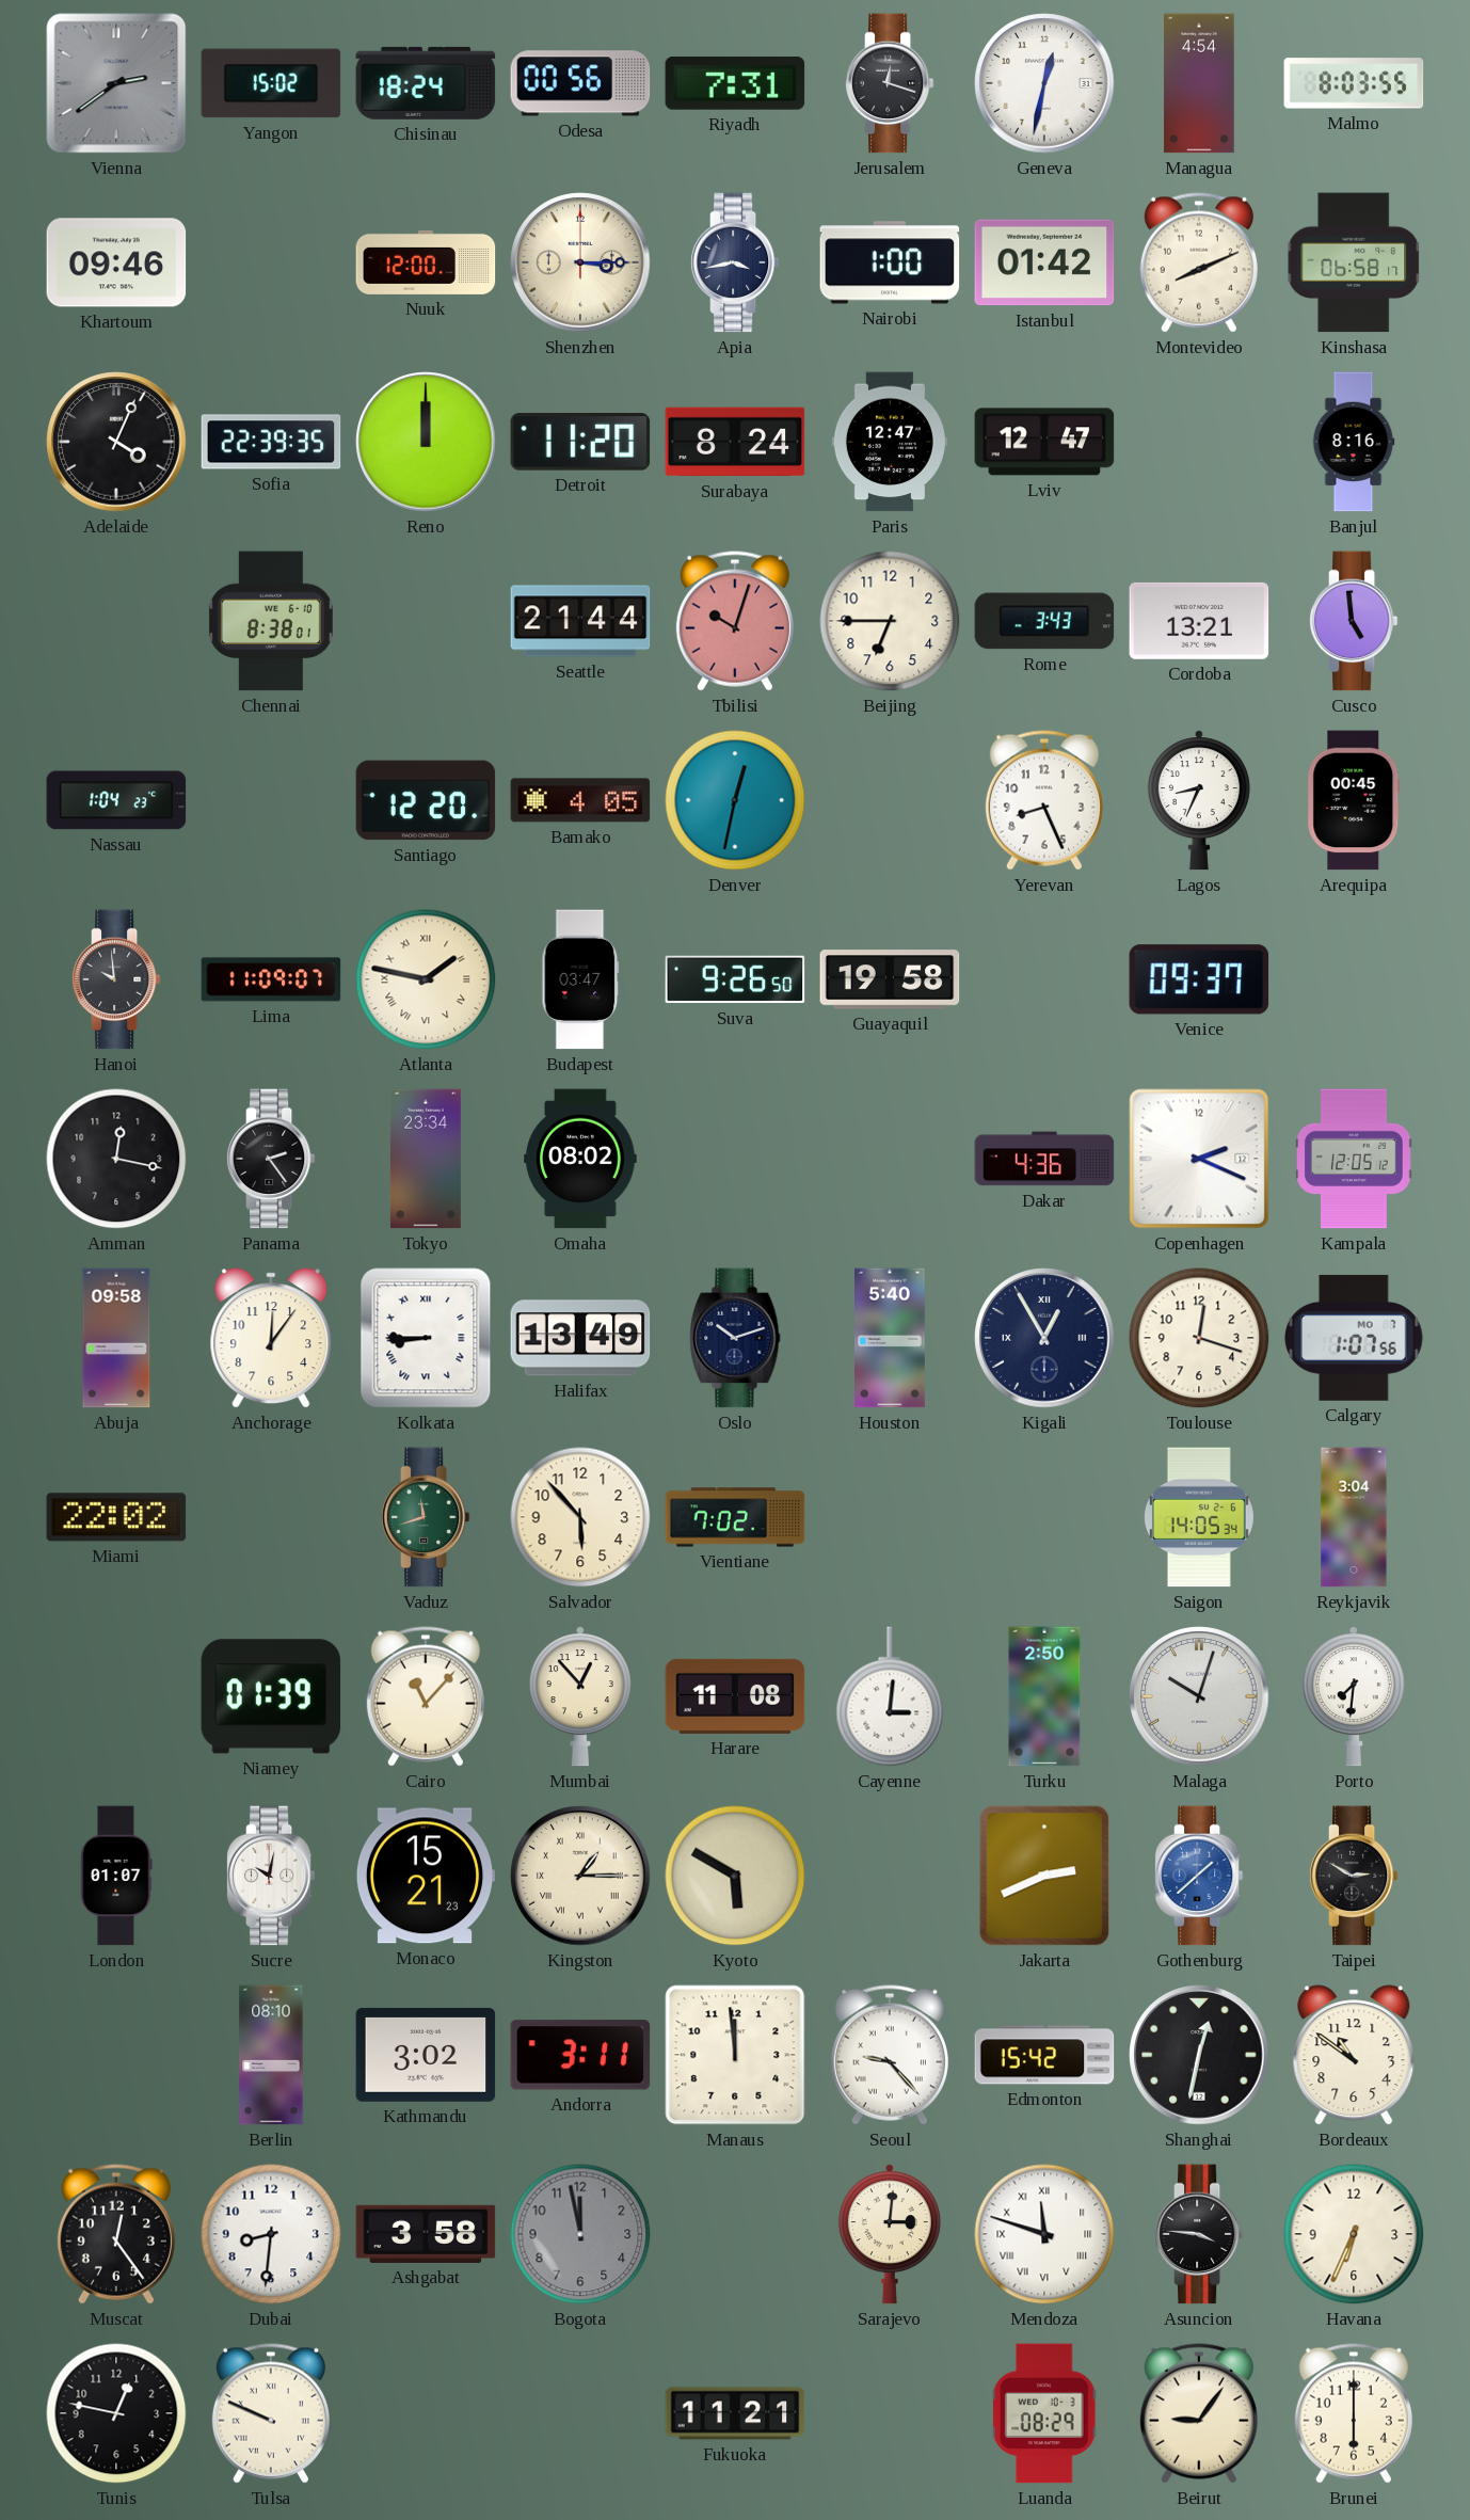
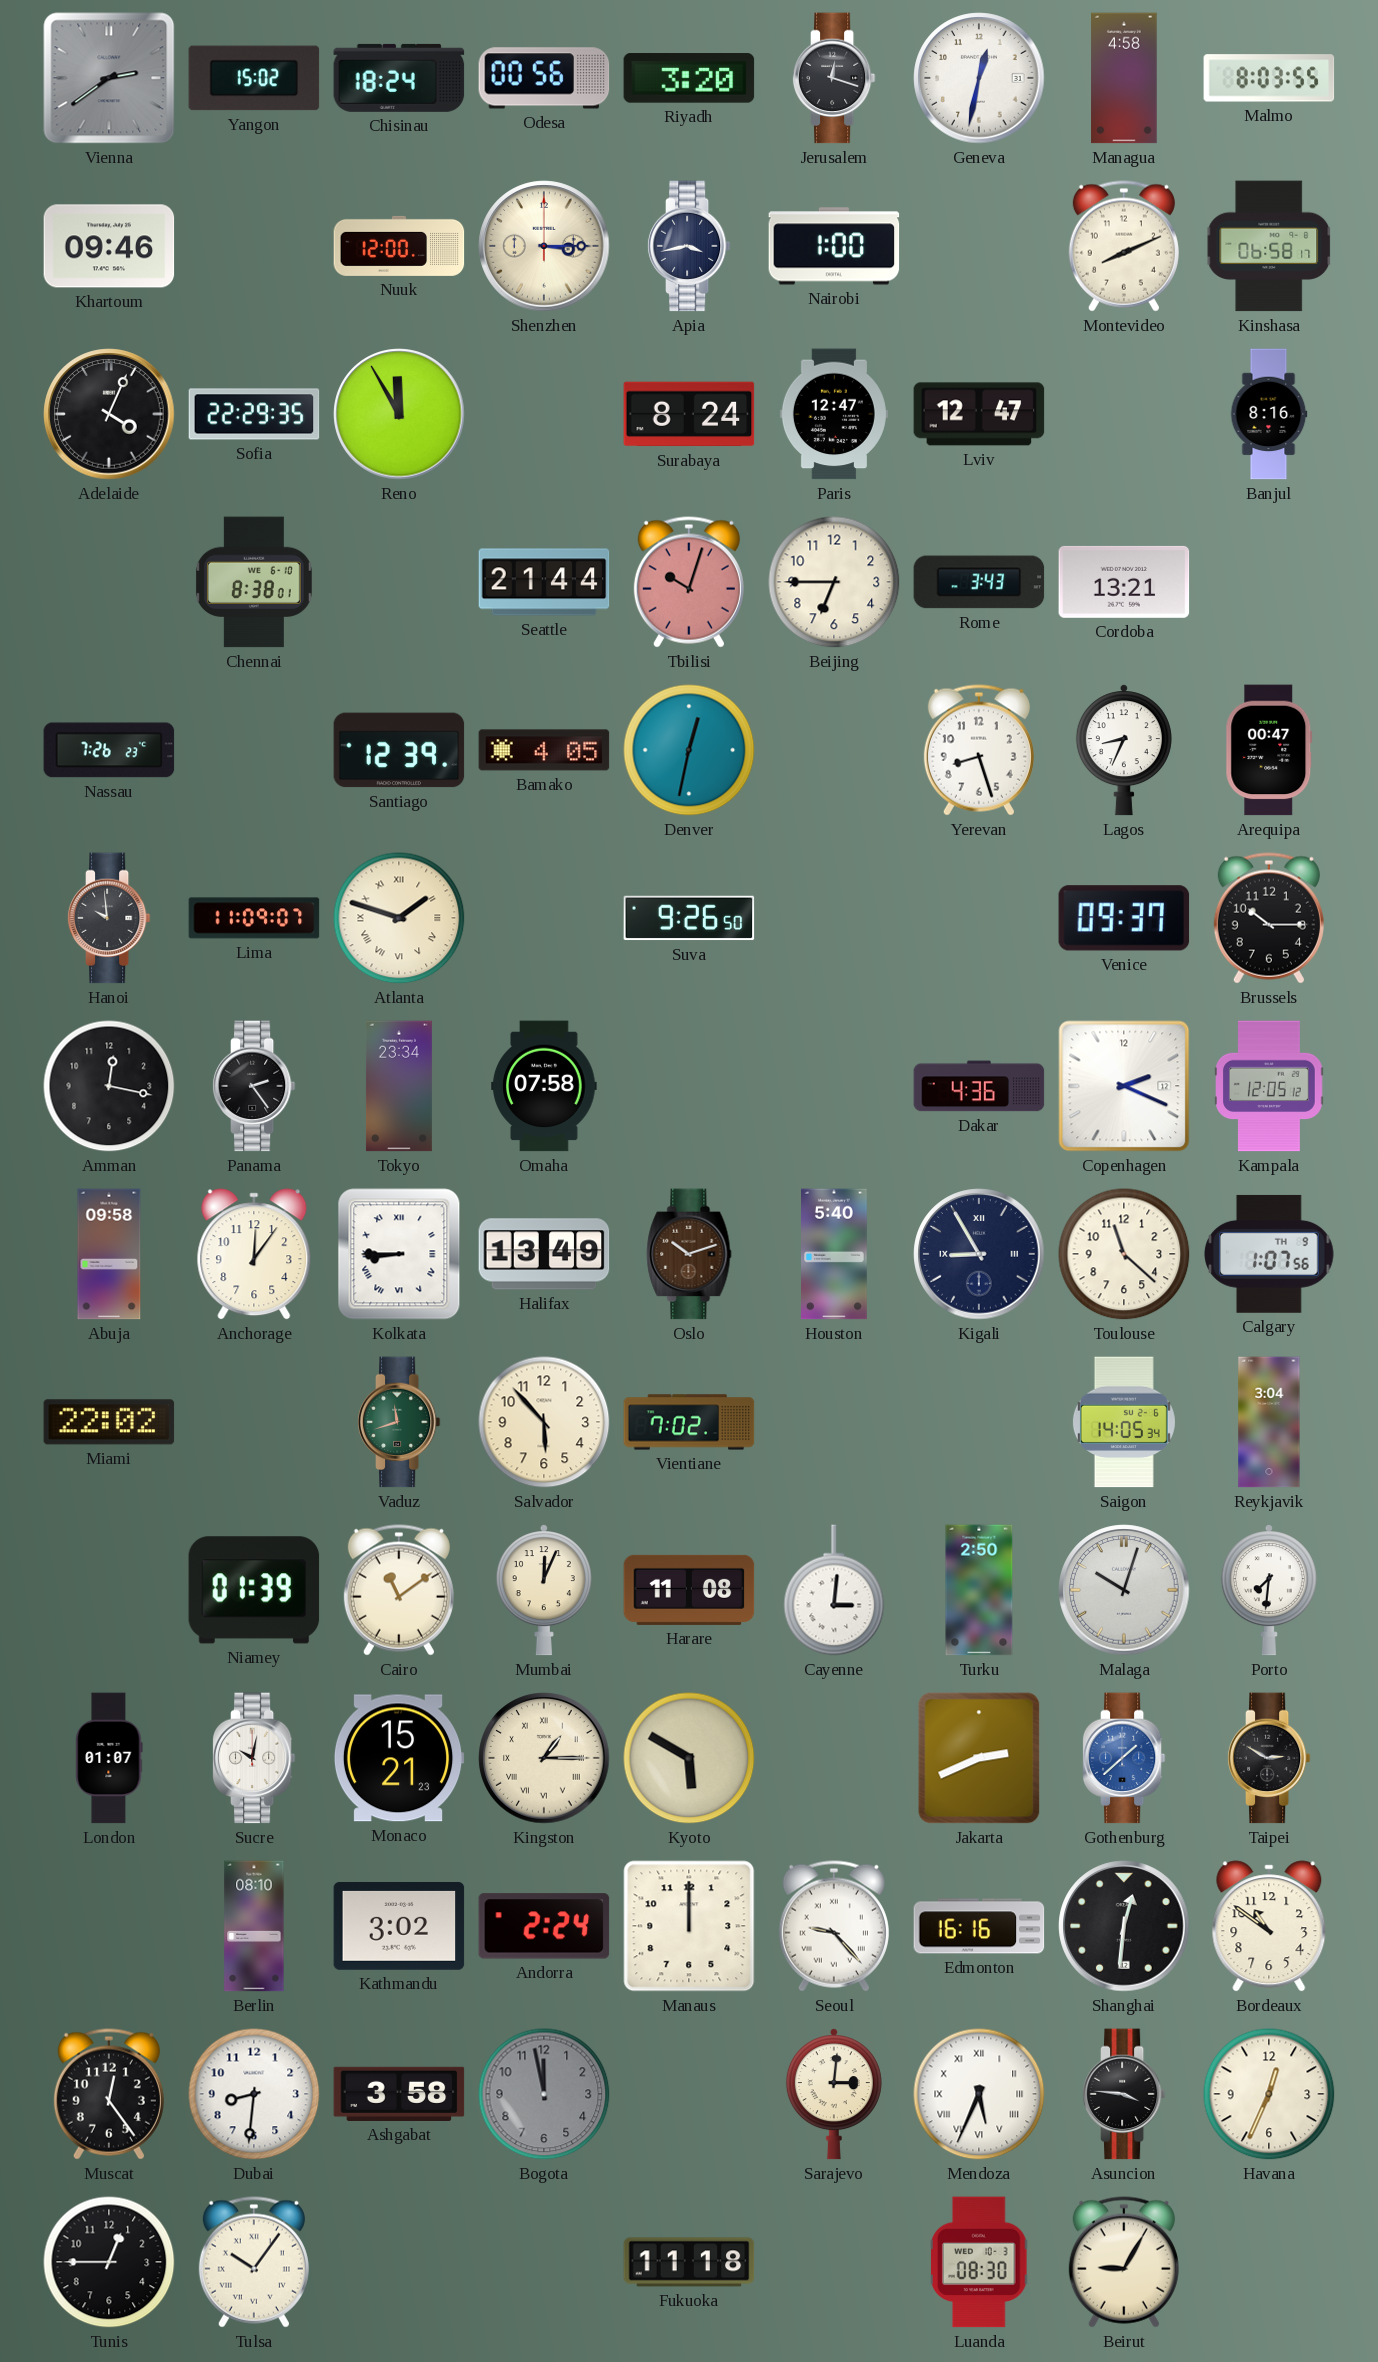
Riyadh: 7:31 -> 3:20 (689, 78)
Managua: 4:54 -> 4:58 (1124, 78)
Istanbul: 01:42 -> none (1044, 262)
Sofia: 22:39 -> 22:29 (254, 414)
Reno: 12:00 -> 11:55 (399, 414)
Detroit: 11:20 -> none (580, 442)
Cusco: 4:59 -> none (1354, 621)
Nassau: 1:04 -> 7:26 (109, 750)
Santiago: 12:20 -> 12:39 (399, 750)
Yerevan: 8:26 -> 8:27 (979, 750)
Arequipa: 00:45 -> 00:47 (1269, 750)
Atlanta: 1:47 -> 1:48 (399, 918)
Budapest: 03:47 -> none (580, 979)
Guayaquil: 19:58 -> none (890, 979)
Brussels: none -> 10:15 (1269, 918)
Omaha: 08:02 -> 07:58 (544, 1086)
Oslo dial: navy -> brown (689, 1254)
Kigali: 12:55 -> 8:55 (979, 1254)
Toulouse: 12:18 -> 11:22 (1124, 1254)
Calgary date: MO 7 -> TH 9 (1270, 1254)
Cairo: 11:07 -> 11:09 (399, 1590)
Mumbai: 12:53 -> 12:04 (544, 1590)
Andorra: 3:11 -> 2:24 (544, 1926)
Manaus: 11:59 -> 12:00 (689, 1926)
Edmonton: 15:42 -> 16:16 (979, 1926)
Shanghai: 12:32 -> 12:31 (1124, 1926)
Mendoza: 11:48 -> 5:34 (979, 2094)
Havana: 6:34 -> 12:34 (1269, 2094)
Tunis: 12:47 -> 12:45 (109, 2262)
Tulsa: 9:49 -> 10:06 (254, 2262)
Fukuoka: 11:21 -> 11:18 (689, 2262)
Luanda: 08:29 -> 08:30 (979, 2262)
Beirut: 9:06 -> 9:05 (1124, 2262)
Brunei: 6:00 -> none (1354, 2413)
